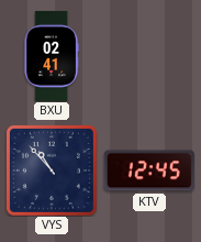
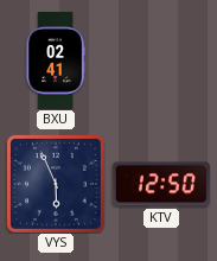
VYS: 10:53 -> 5:56 (56, 184)
KTV: 12:45 -> 12:50 (161, 184)
